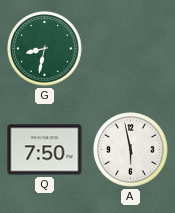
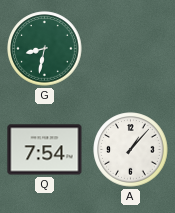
Q: 7:50 -> 7:54 (45, 150)
A: 5:58 -> 1:07 (131, 150)
